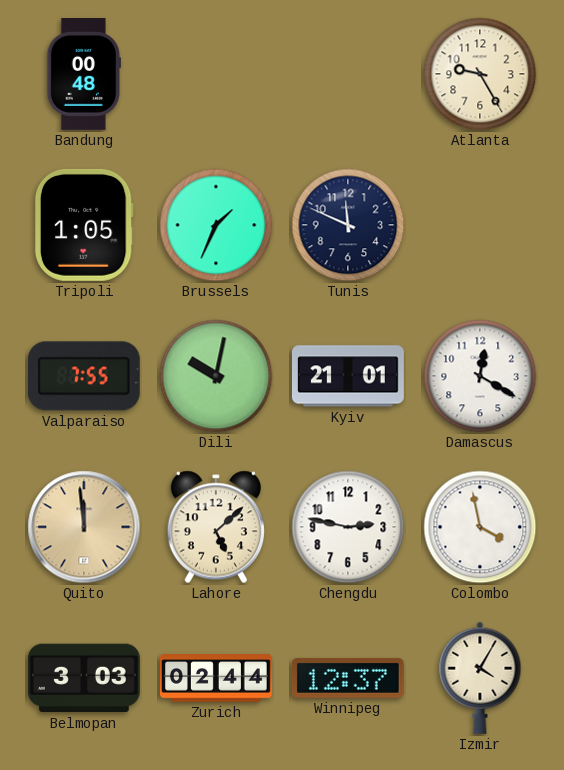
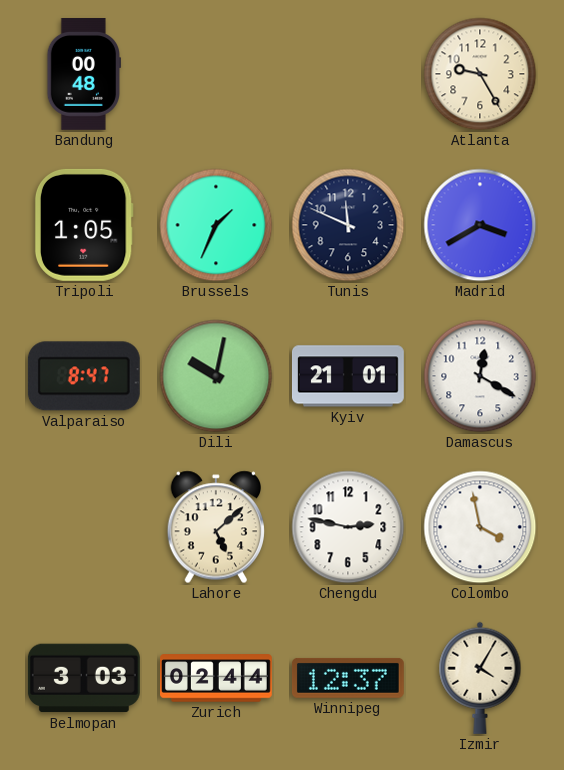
Madrid: none -> 3:40 (480, 225)
Valparaiso: 7:55 -> 8:47 (84, 376)
Quito: 11:59 -> none (84, 527)
